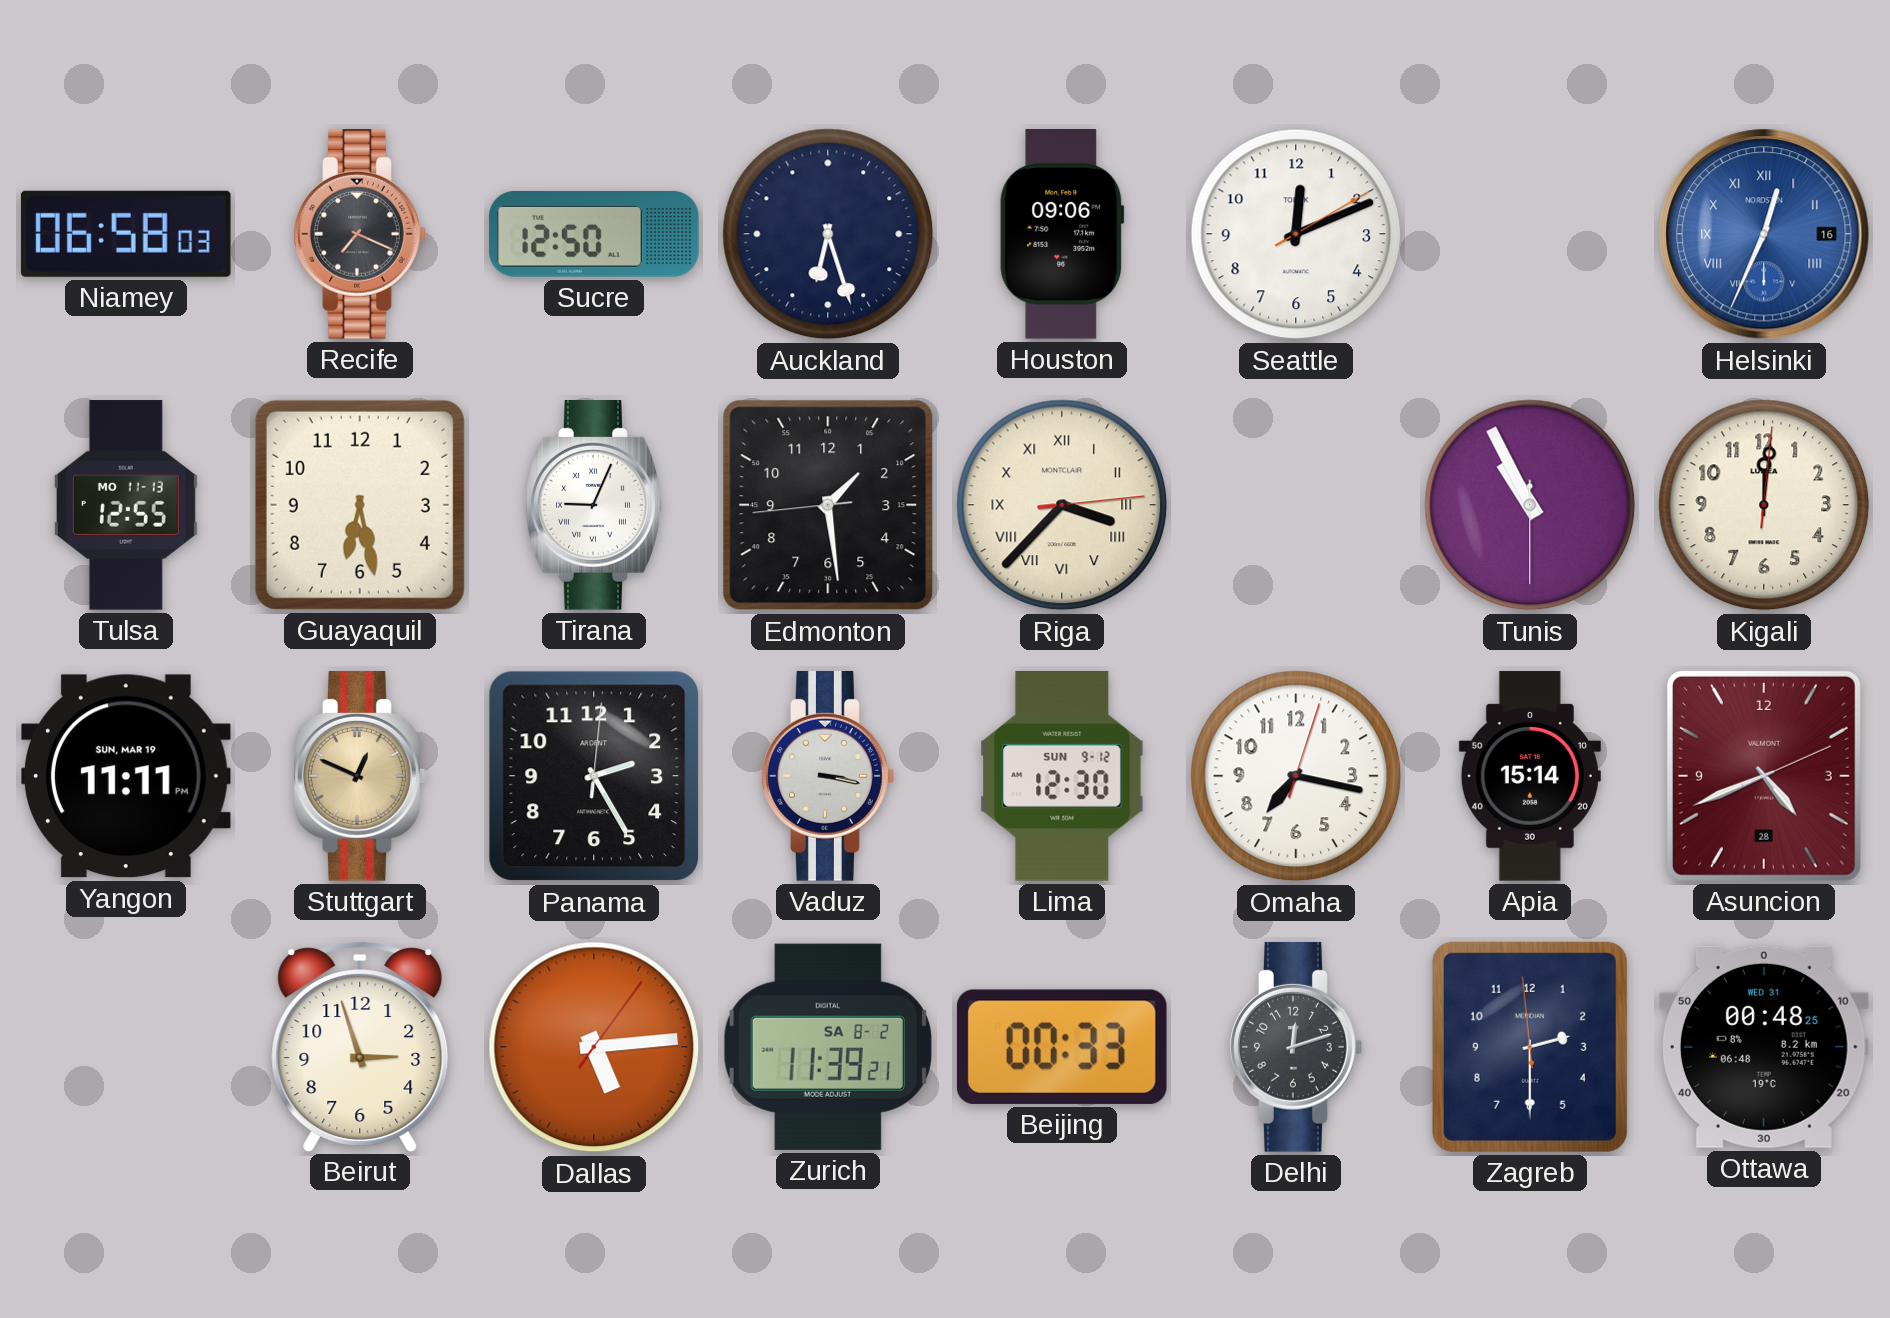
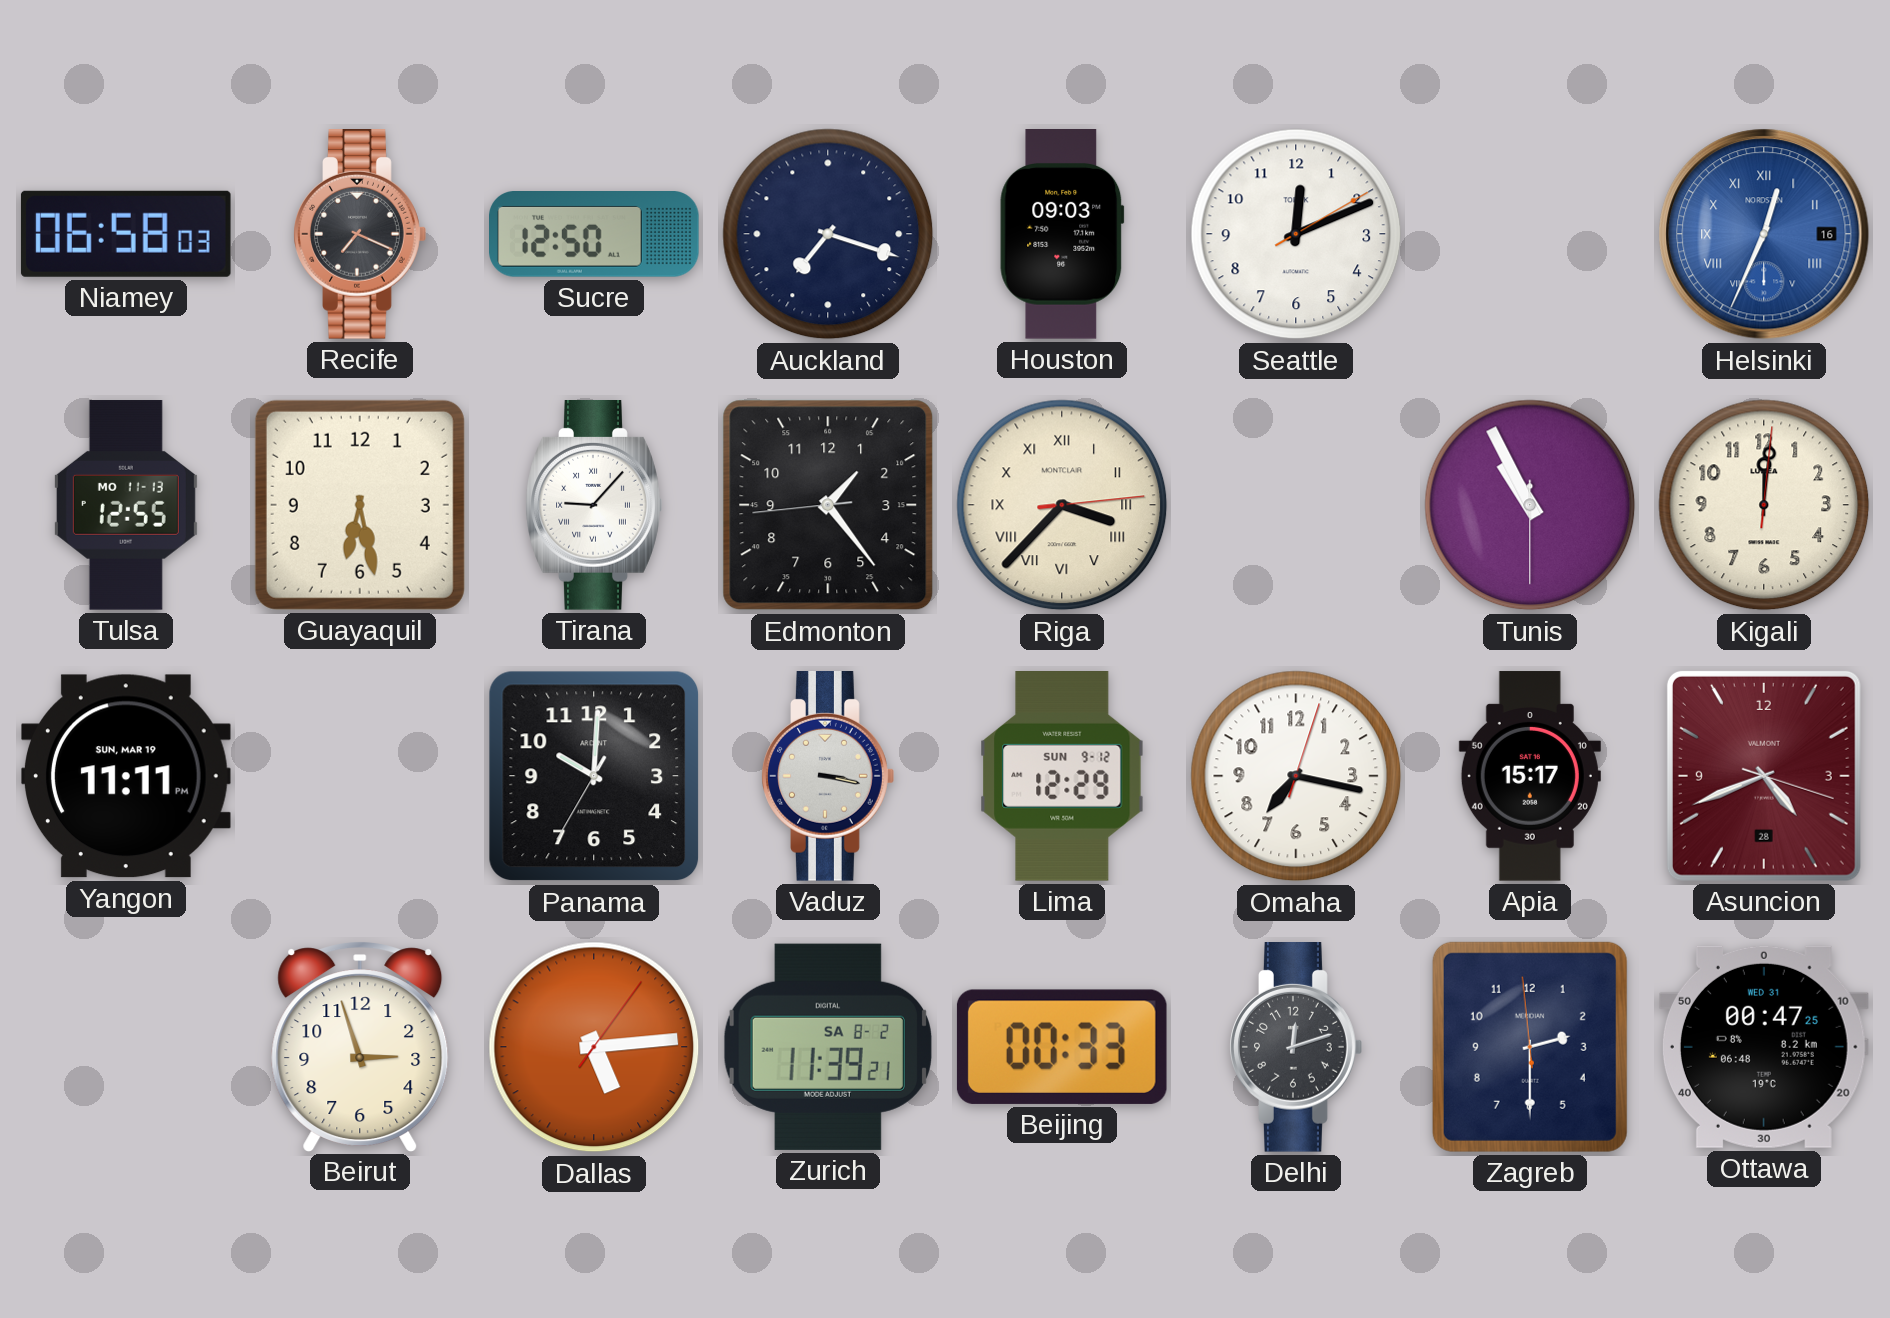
Auckland: 6:27 -> 7:18 (828, 234)
Houston: 09:06 -> 09:03 (1062, 235)
Tirana: 9:04 -> 9:07 (594, 506)
Edmonton: 1:28 -> 1:23 (828, 505)
Stuttgart: 12:49 -> none (360, 777)
Panama: 2:25 -> 10:00 (594, 776)
Lima: 12:30 -> 12:29 (1062, 777)
Apia: 15:14 -> 15:17 (1530, 776)
Asuncion: 4:41:11 -> 4:41:18 (1764, 776)
Ottawa: 00:48 -> 00:47 (1764, 1047)
